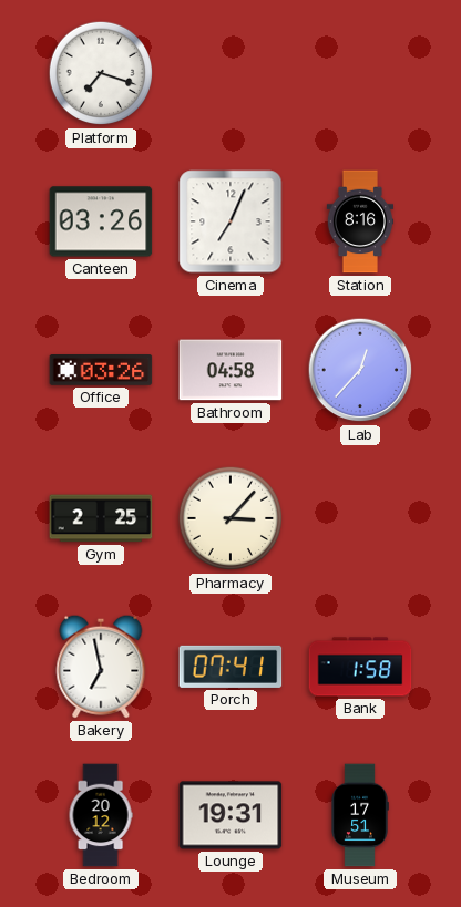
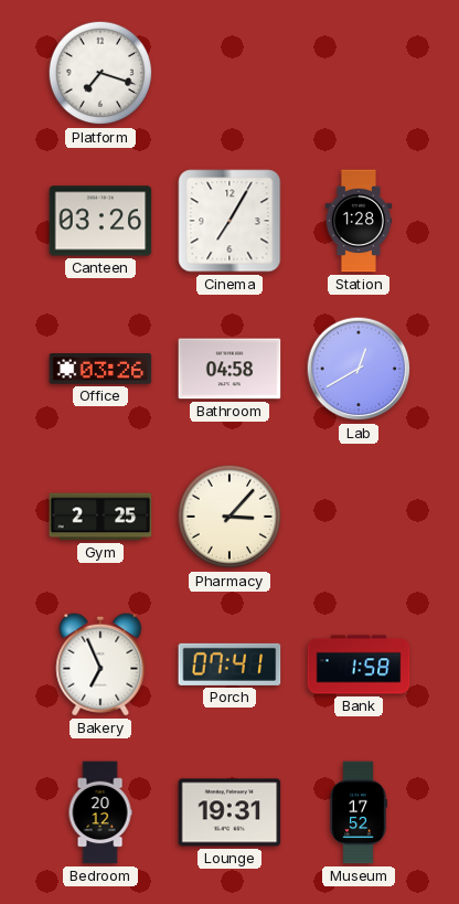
Cinema: 7:04 -> 7:05 (229, 221)
Station: 8:16 -> 1:28 (359, 221)
Lab: 12:37 -> 12:40 (359, 369)
Bakery: 6:58 -> 6:56 (100, 664)
Museum: 17:51 -> 17:52 (359, 812)
